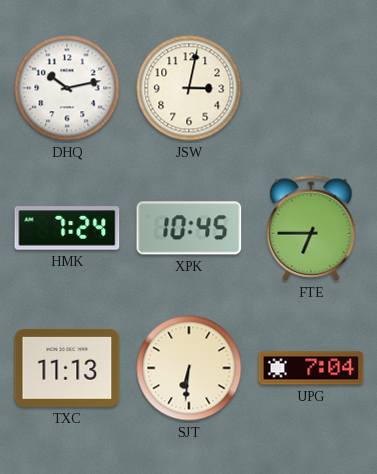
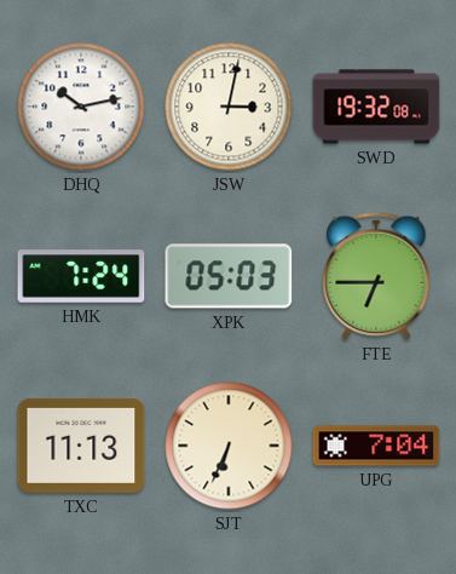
SWD: none -> 19:32 (376, 107)
XPK: 10:45 -> 05:03 (229, 276)
SJT: 6:31 -> 6:34 (229, 446)
